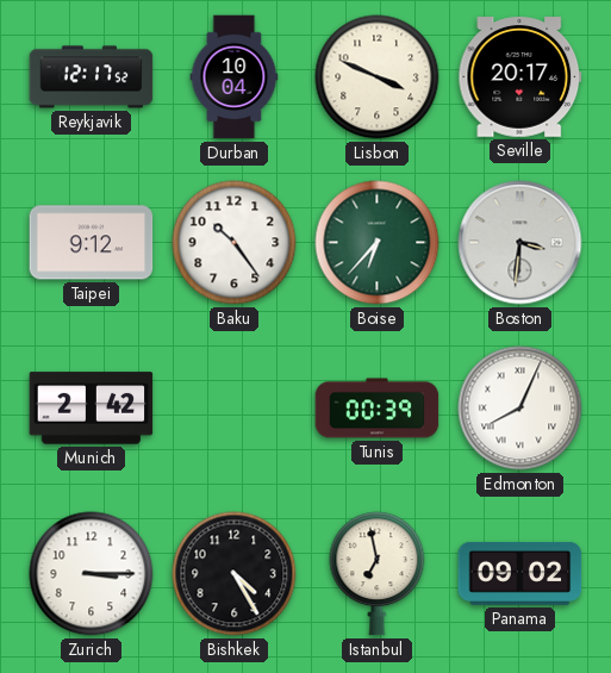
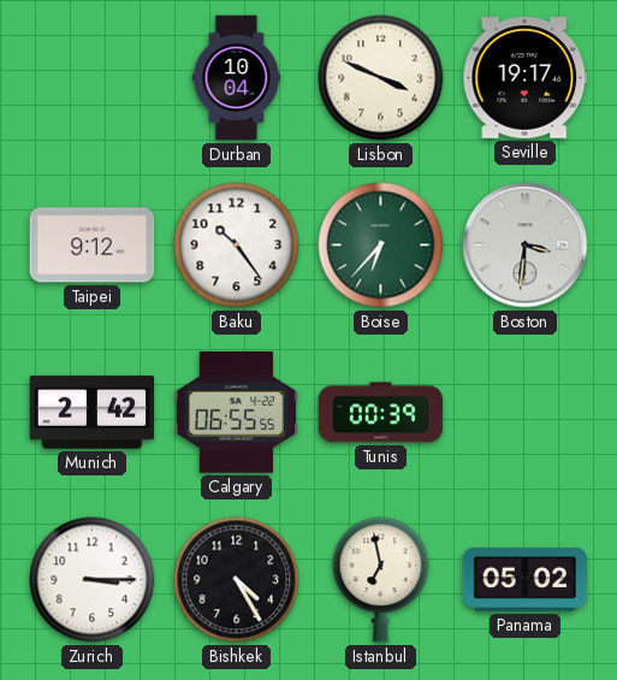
Reykjavik: 12:17 -> none (92, 77)
Seville: 20:17 -> 19:17 (526, 78)
Calgary: none -> 06:55 (237, 413)
Edmonton: 8:04 -> none (520, 409)
Panama: 09:02 -> 05:02 (526, 579)
